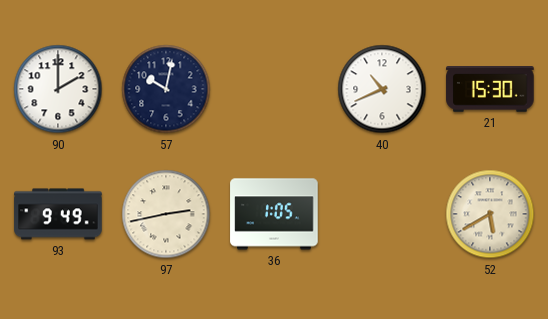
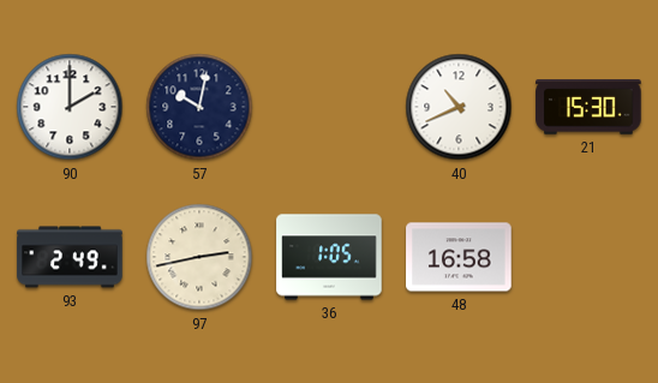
93: 9:49 -> 2:49 (70, 257)
48: none -> 16:58 (459, 257)
52: 5:40 -> none (490, 214)
